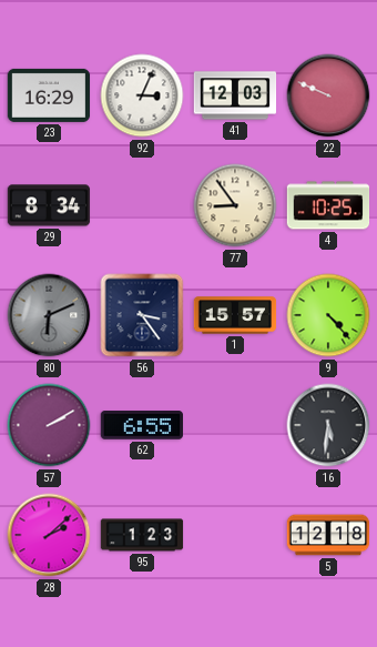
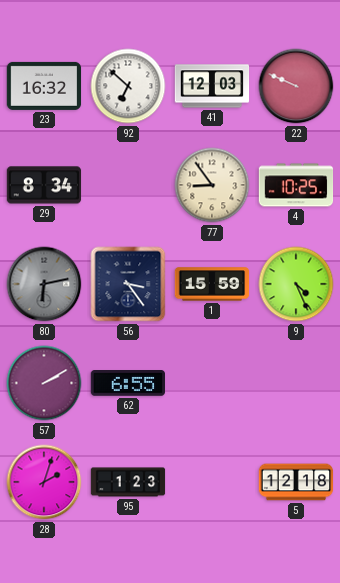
23: 16:29 -> 16:32 (44, 86)
92: 3:04 -> 6:52 (128, 86)
80: 6:11 -> 6:13 (44, 284)
1: 15:57 -> 15:59 (212, 284)
9: 4:23 -> 4:26 (296, 284)
16: 5:31 -> none (328, 425)
28: 2:08 -> 2:03 (44, 482)
